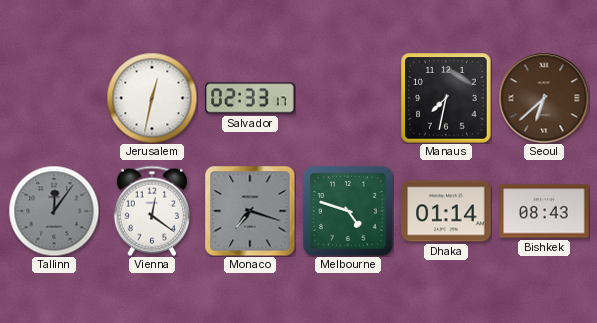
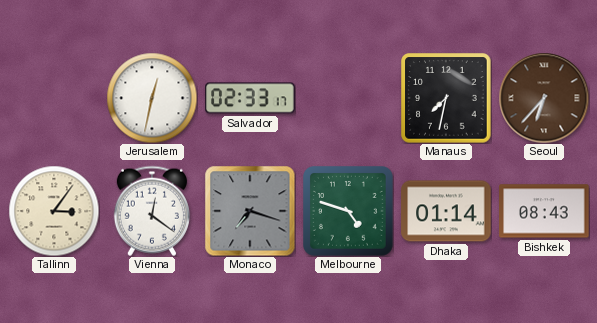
Seoul: 6:38 -> 6:37 (544, 98)
Tallinn: 12:06 -> 3:06 (54, 211)
Tallinn dial: grey -> cream (54, 211)
